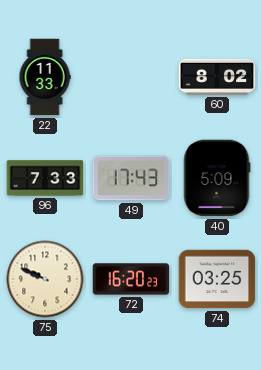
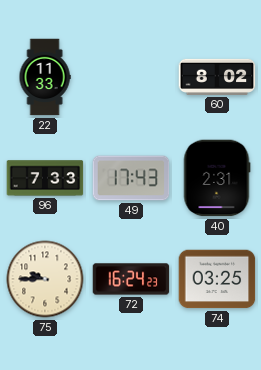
40: 5:09 -> 2:31 (217, 178)
75: 9:49 -> 9:45 (45, 279)
72: 16:20 -> 16:24 (131, 279)
